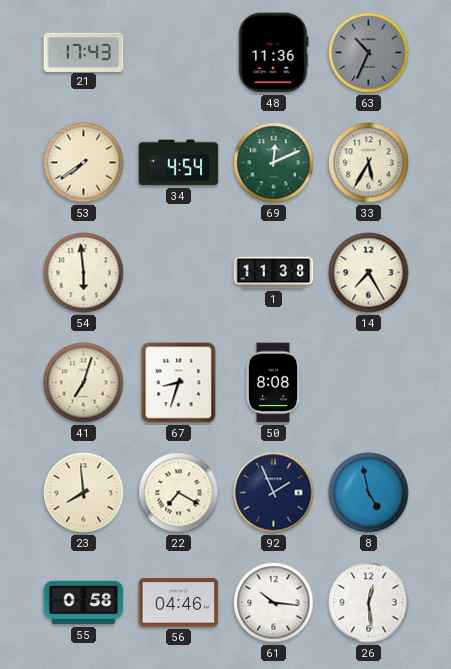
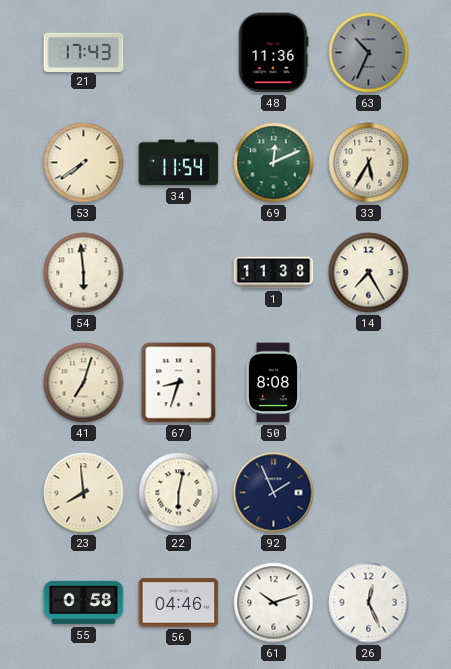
34: 4:54 -> 11:54 (179, 163)
22: 7:20 -> 6:02 (179, 493)
8: 4:58 -> none (369, 493)
61: 10:16 -> 10:12 (274, 603)
26: 12:29 -> 12:26 (369, 603)
